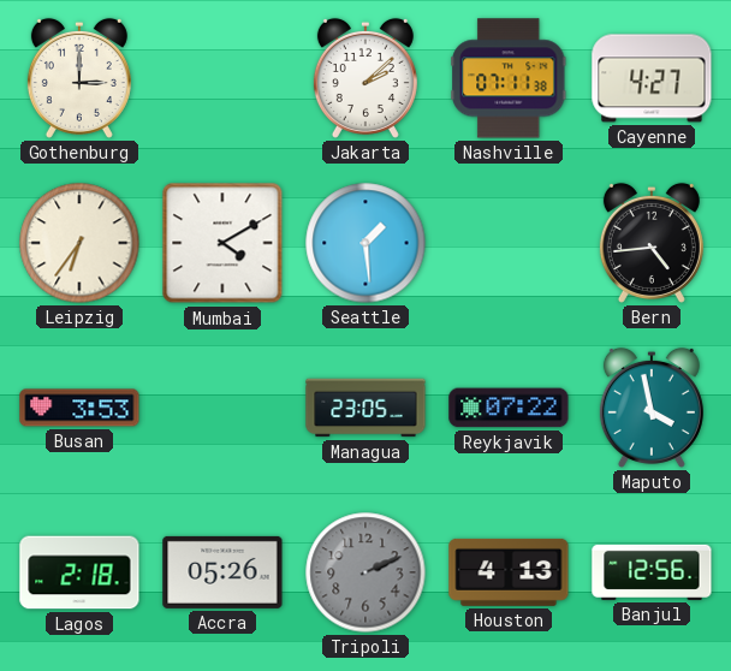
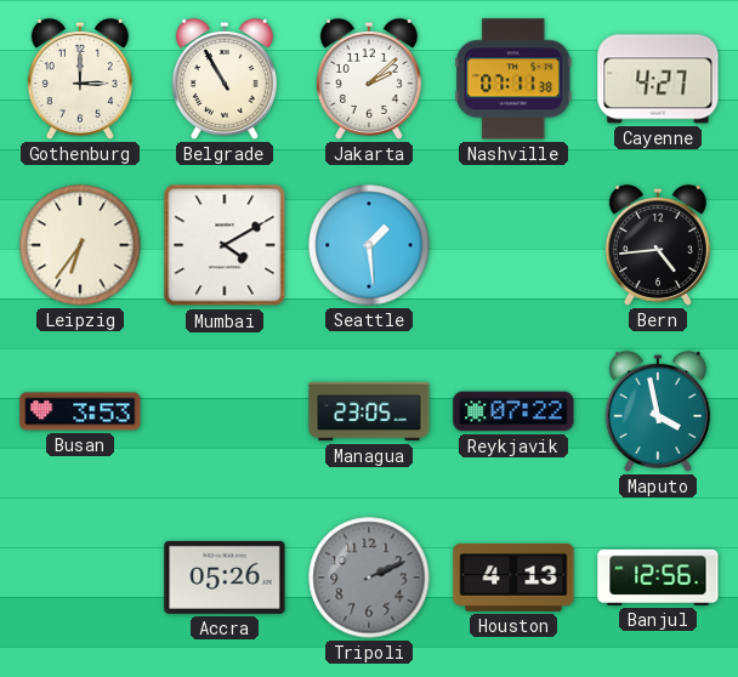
Belgrade: none -> 10:55 (225, 79)
Lagos: 2:18 -> none (79, 572)
